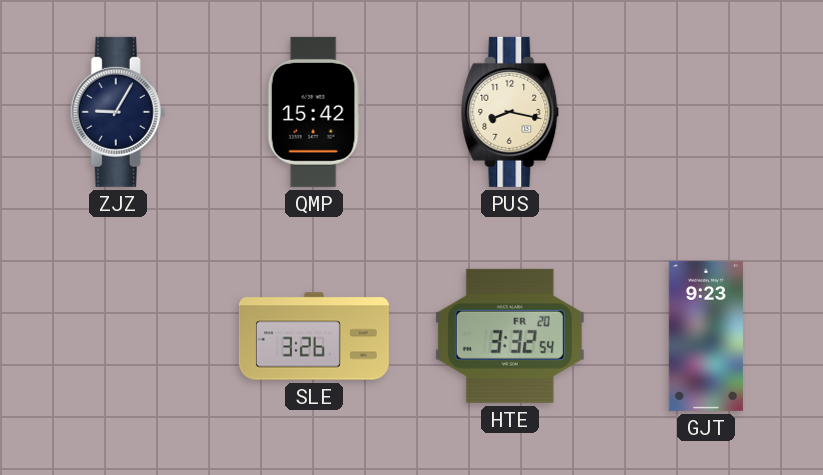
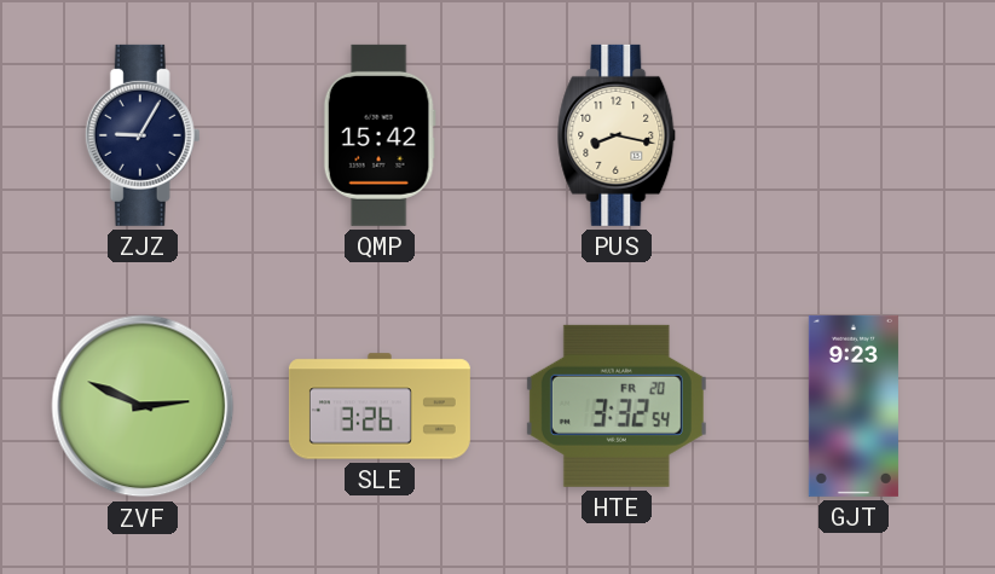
ZVF: none -> 2:49 (143, 406)
